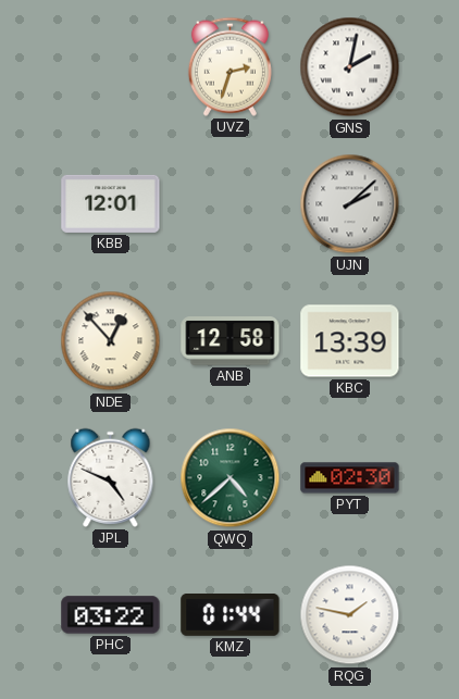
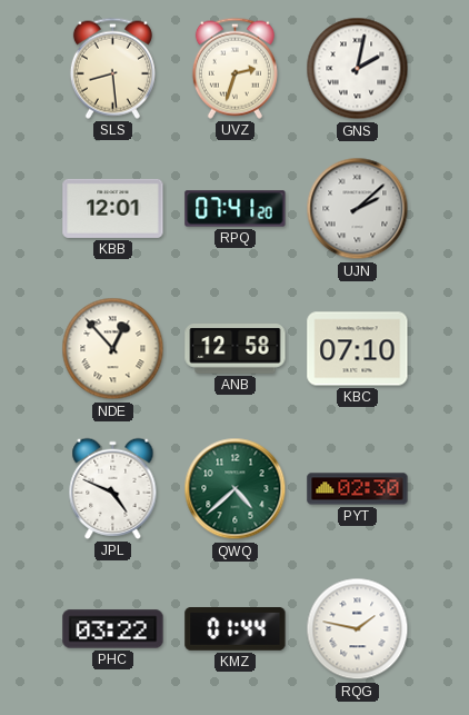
SLS: none -> 8:29 (112, 68)
RPQ: none -> 07:41 (236, 209)
KBC: 13:39 -> 07:10 (358, 349)
